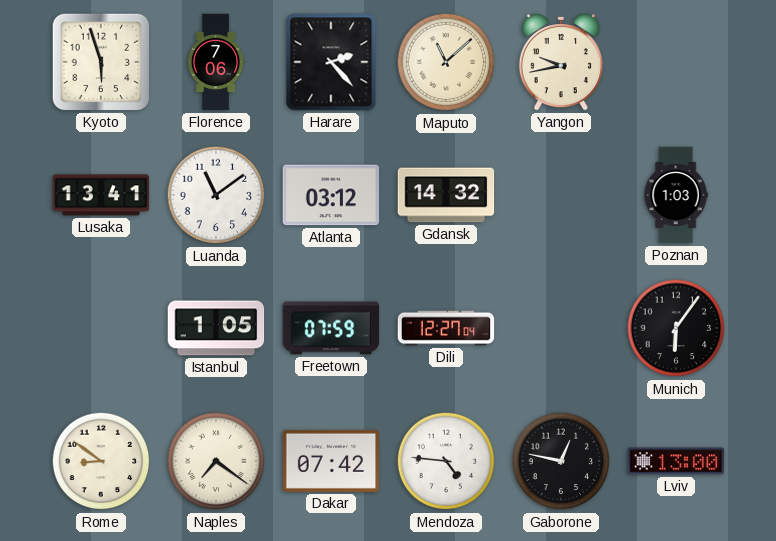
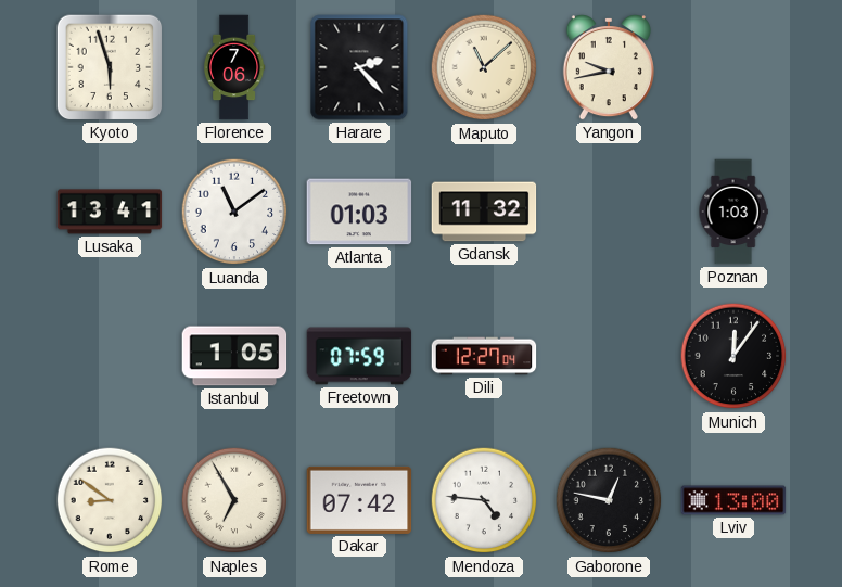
Atlanta: 03:12 -> 01:03 (359, 212)
Gdansk: 14:32 -> 11:32 (484, 212)
Munich: 6:06 -> 12:06 (733, 356)
Naples: 7:21 -> 6:55 (234, 500)
